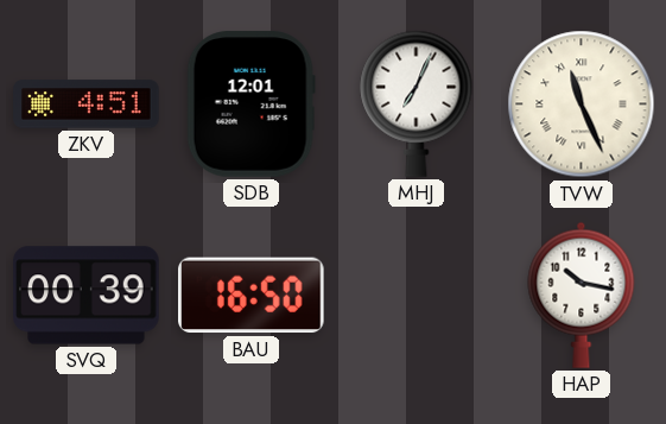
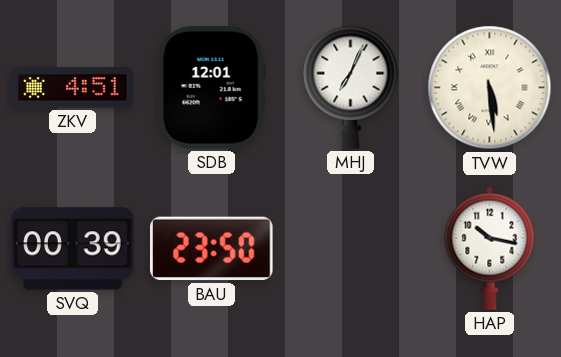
TVW: 11:26 -> 5:29 (490, 88)
BAU: 16:50 -> 23:50 (212, 249)
